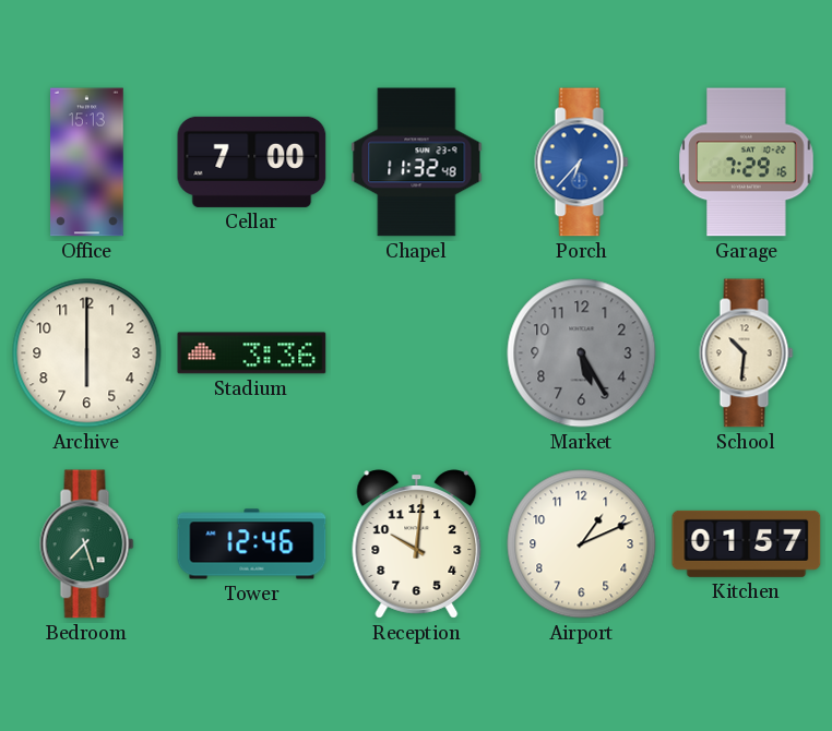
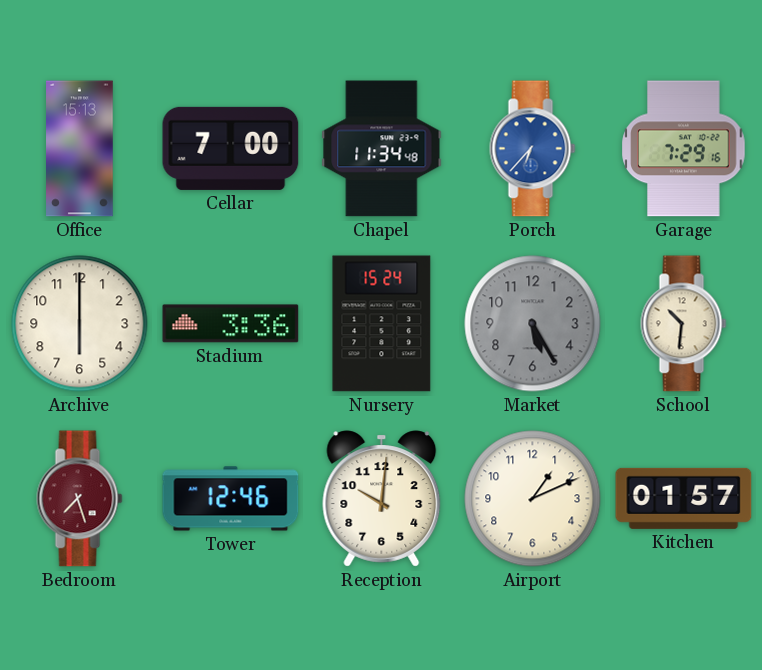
Chapel: 11:32 -> 11:34 (382, 149)
Nursery: none -> 15:24 (382, 324)
Bedroom dial: green -> burgundy (80, 499)
